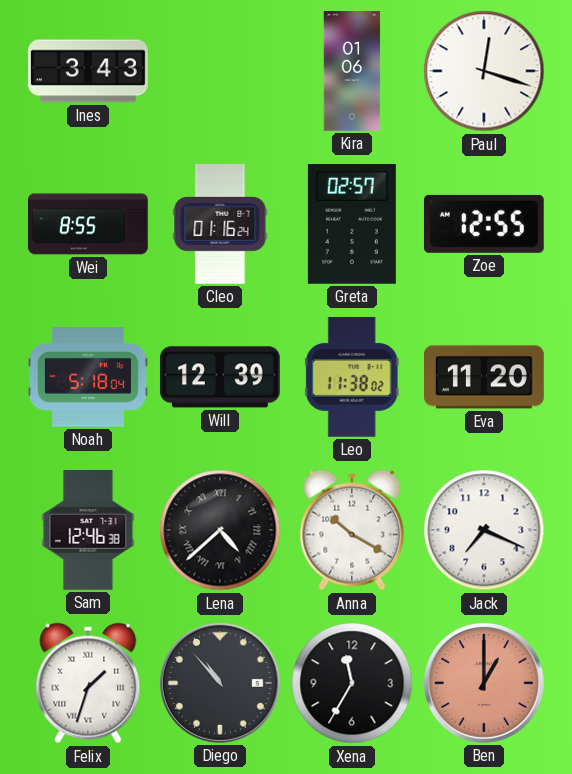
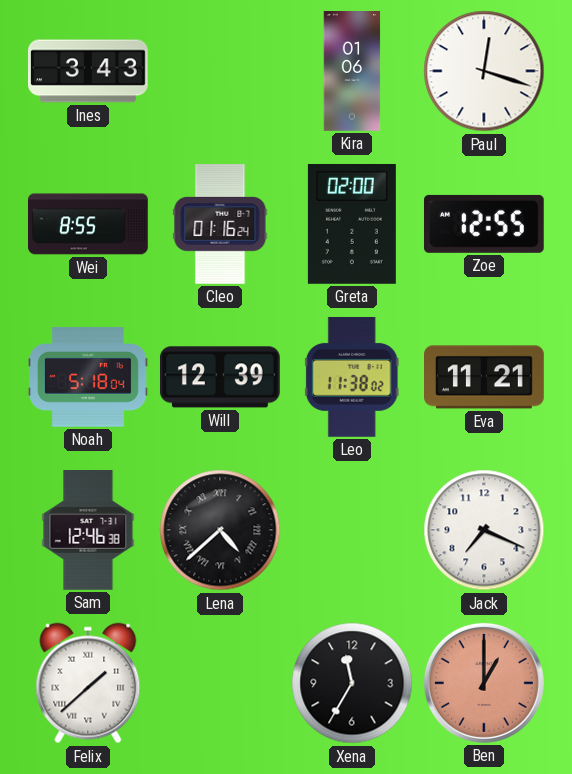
Greta: 02:57 -> 02:00 (352, 224)
Eva: 11:20 -> 11:21 (485, 377)
Anna: 10:20 -> none (352, 530)
Felix: 1:33 -> 1:38 (88, 683)
Diego: 10:53 -> none (220, 683)
